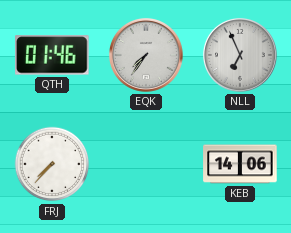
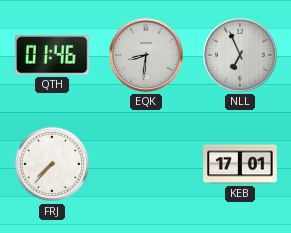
EQK: 7:36 -> 8:31 (146, 55)
KEB: 14:06 -> 17:01 (240, 164)
